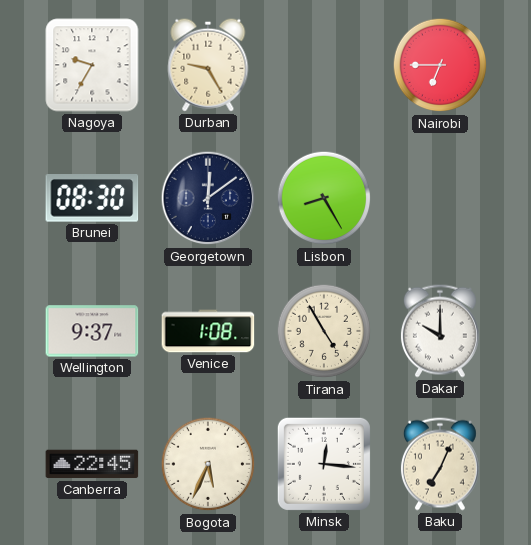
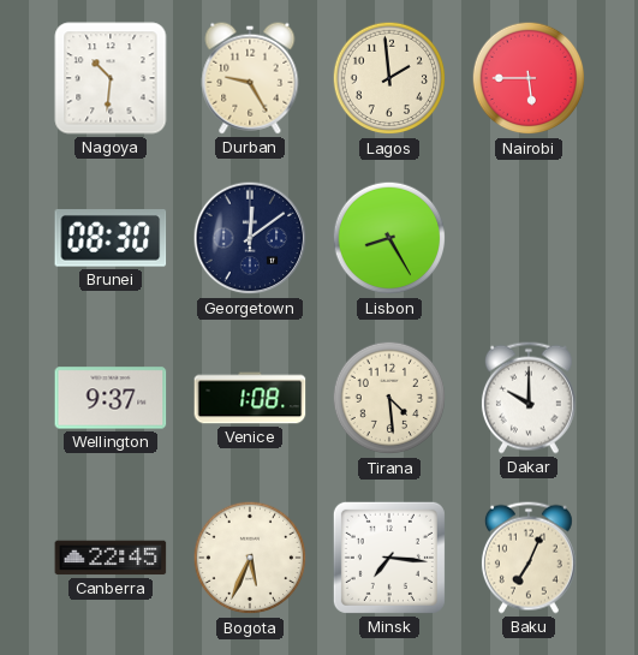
Nagoya: 9:35 -> 10:31 (111, 78)
Lagos: none -> 1:59 (389, 78)
Nairobi: 6:45 -> 5:45 (529, 78)
Tirana: 4:55 -> 4:29 (389, 398)
Minsk: 12:16 -> 7:16 (389, 558)
